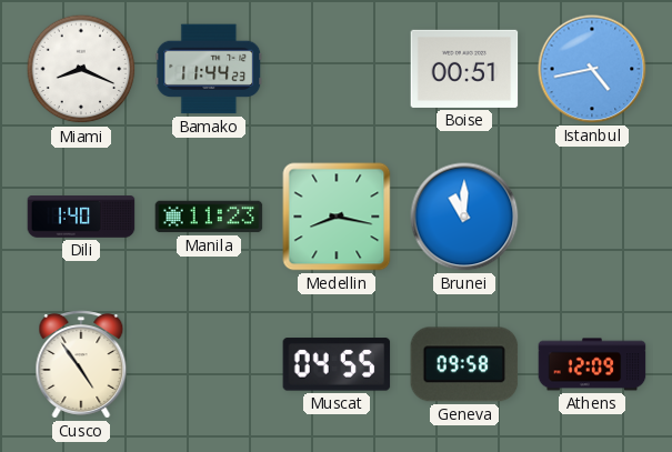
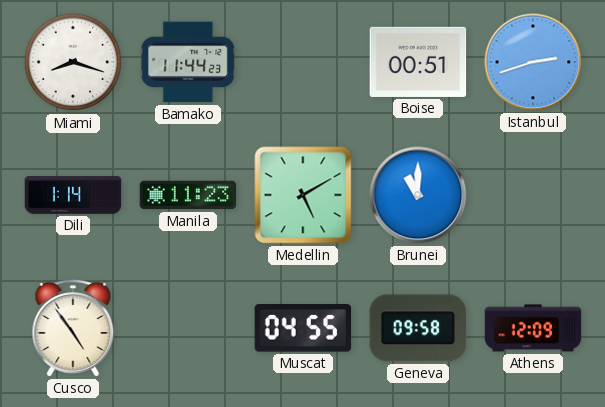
Miami: 8:19 -> 8:18 (73, 62)
Istanbul: 4:43 -> 2:42 (533, 62)
Dili: 1:40 -> 1:14 (73, 195)
Medellin: 8:17 -> 5:10 (303, 195)
